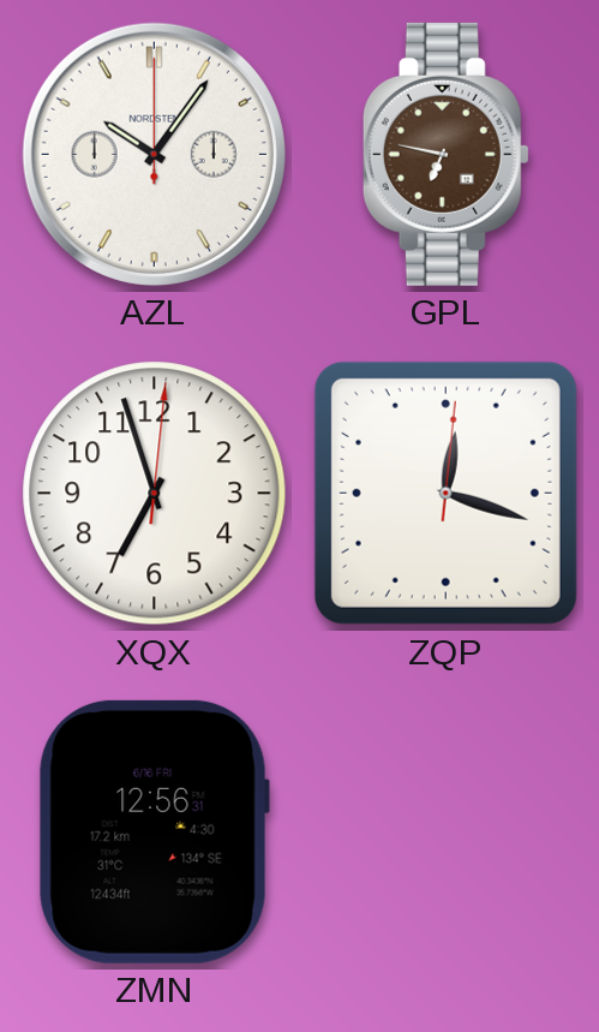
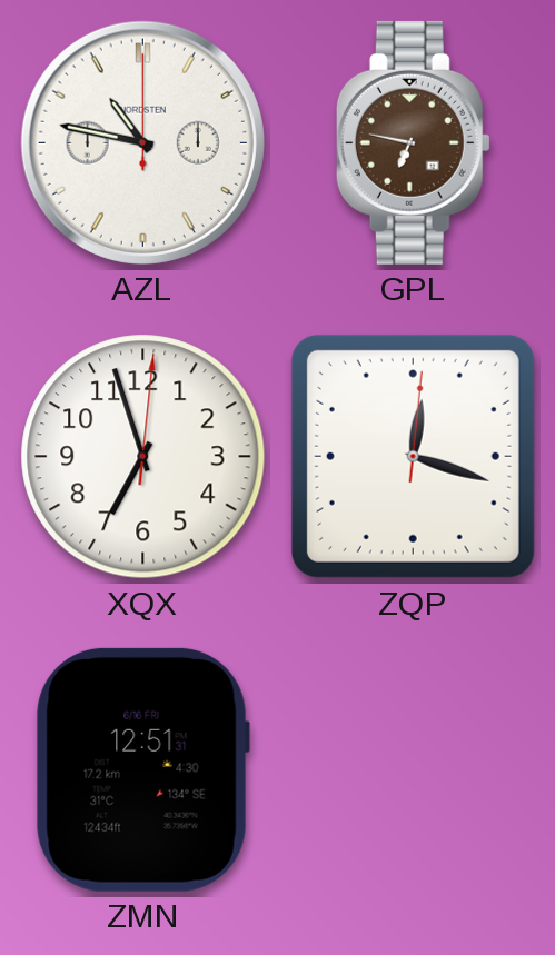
AZL: 10:06 -> 10:47 (142, 142)
ZMN: 12:56 -> 12:51 (142, 769)
